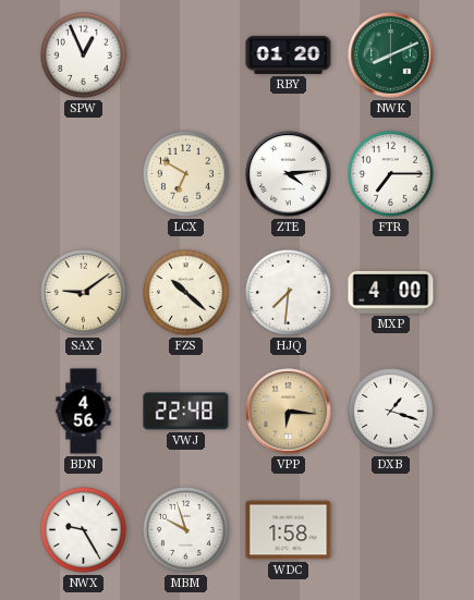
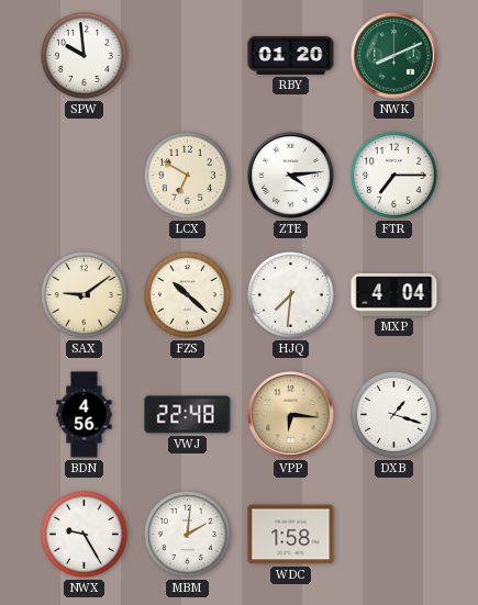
SPW: 12:56 -> 9:59 (85, 56)
MXP: 4:00 -> 4:04 (394, 294)
MBM: 9:57 -> 2:01 (188, 535)
